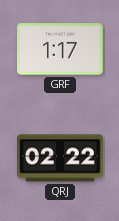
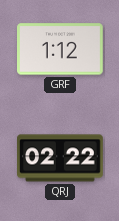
GRF: 1:17 -> 1:12 (61, 49)
